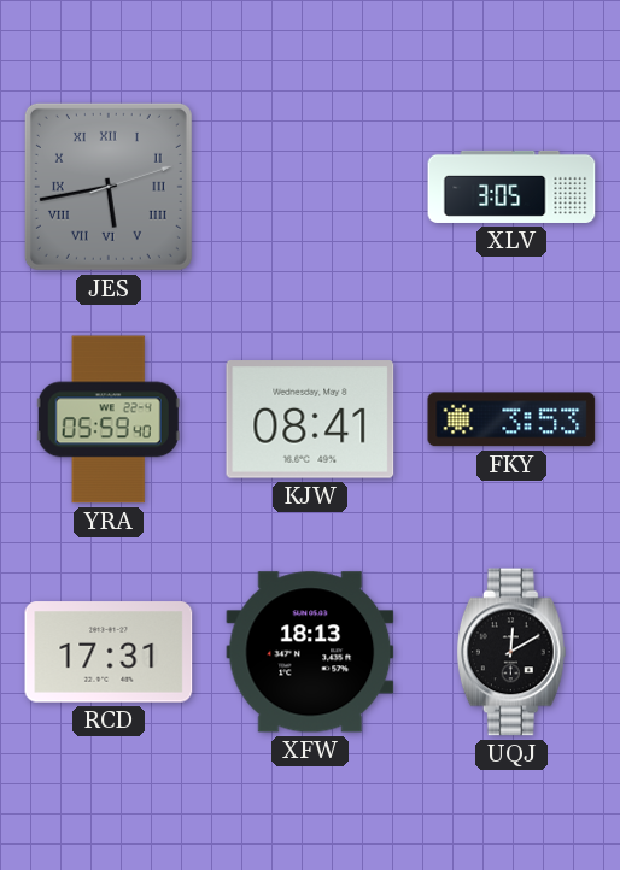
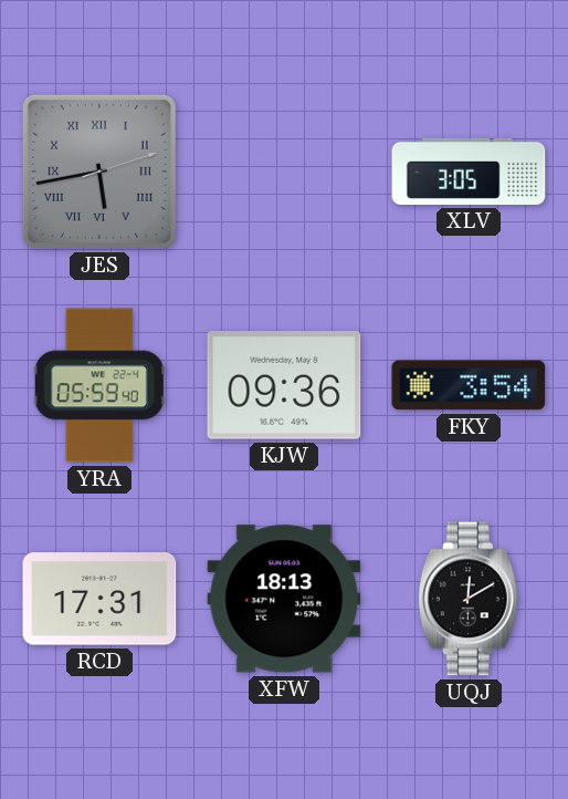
KJW: 08:41 -> 09:36 (284, 385)
FKY: 3:53 -> 3:54 (469, 385)
